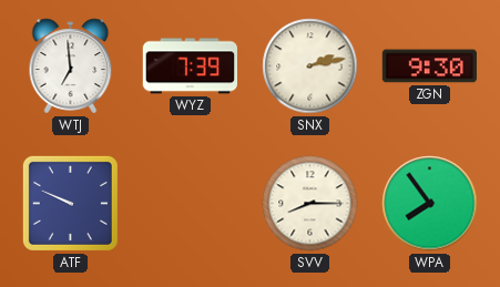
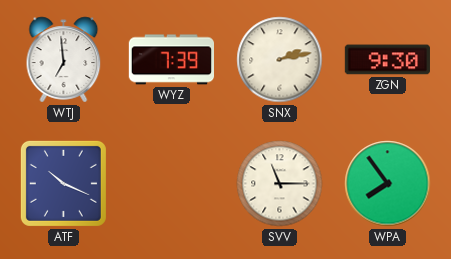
ATF: 9:49 -> 10:19 (63, 183)
SVV: 8:15 -> 11:15 (280, 184)
